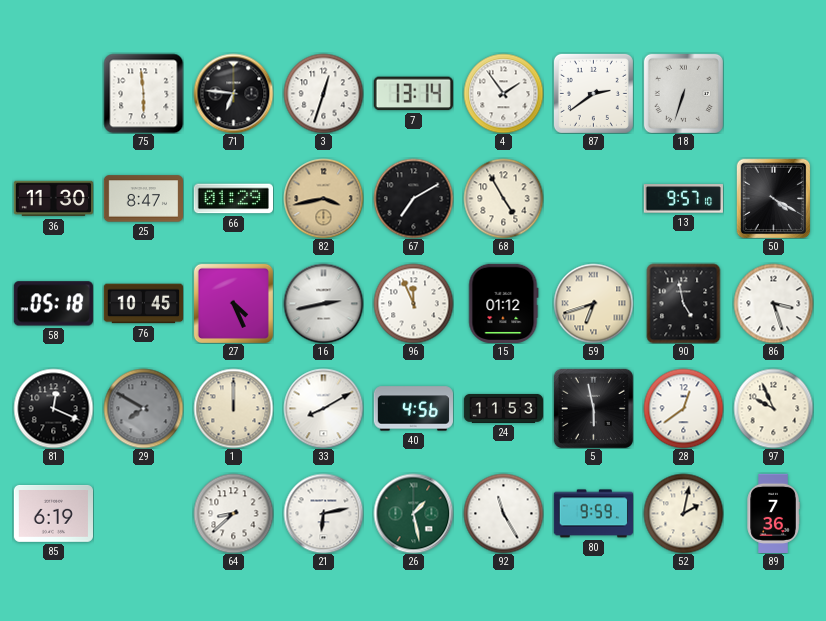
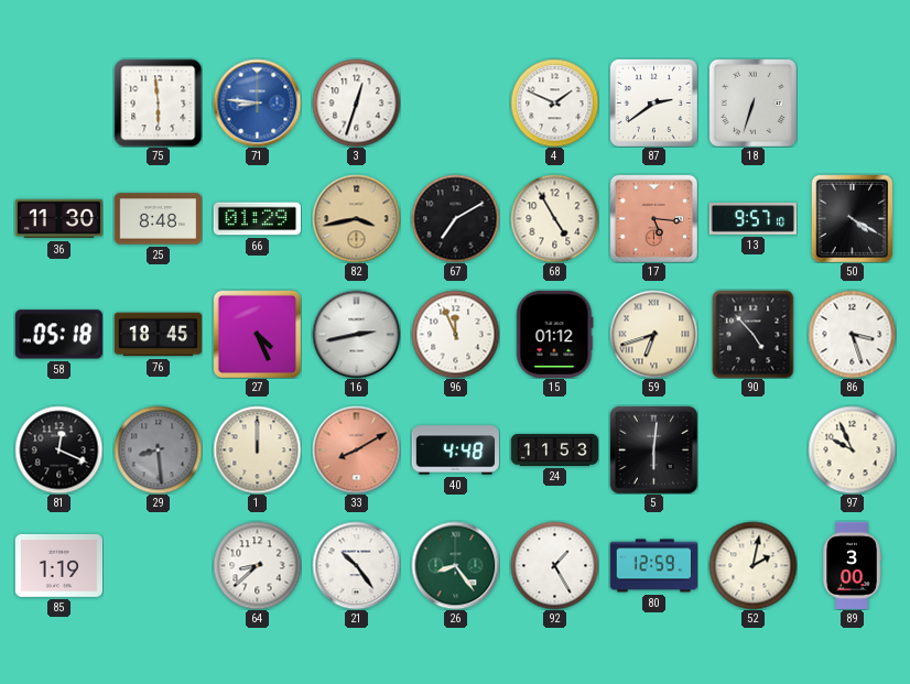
71: 6:46 -> 8:46 (257, 102)
71 dial: black -> blue (257, 102)
7: 13:14 -> none (413, 94)
4: 1:54 -> 1:49 (554, 102)
25: 8:47 -> 8:48 (158, 219)
17: none -> 5:16 (653, 218)
76: 10:45 -> 18:45 (158, 335)
90: 4:58 -> 4:53 (754, 334)
29: 7:50 -> 8:29 (158, 449)
33 dial: white -> salmon (356, 449)
40: 4:56 -> 4:48 (455, 450)
5: 5:58 -> 6:01 (653, 449)
28: 12:39 -> none (683, 408)
85: 6:19 -> 1:19 (58, 565)
21: 6:13 -> 10:24 (356, 565)
26: 1:28 -> 8:24 (455, 565)
92: 11:25 -> 1:25 (554, 565)
80: 9:59 -> 12:59 (653, 566)
89: 7:36 -> 3:00 (852, 565)
